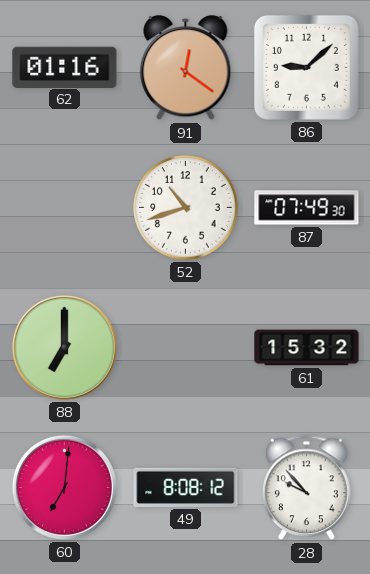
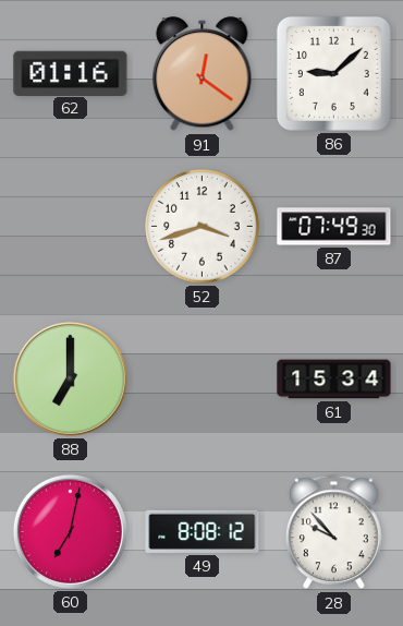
52: 10:42 -> 3:42 (203, 227)
61: 15:32 -> 15:34 (334, 380)
60: 7:01 -> 7:02 (70, 531)
